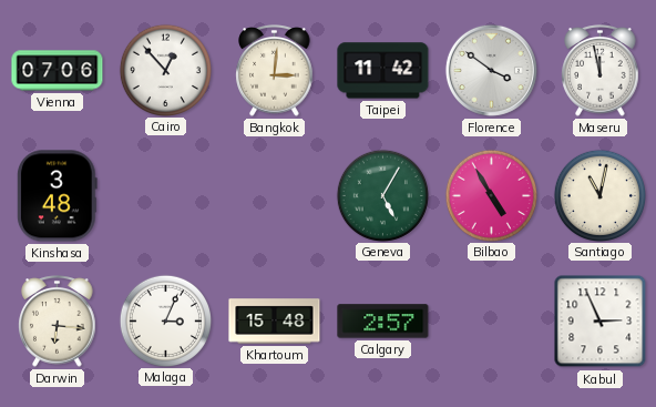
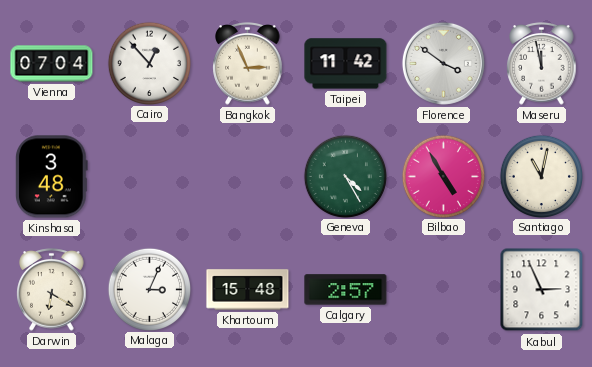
Vienna: 07:06 -> 07:04 (52, 64)
Bangkok: 3:01 -> 2:56 (248, 64)
Geneva: 5:05 -> 4:25 (345, 176)
Darwin: 6:16 -> 6:20 (52, 290)
